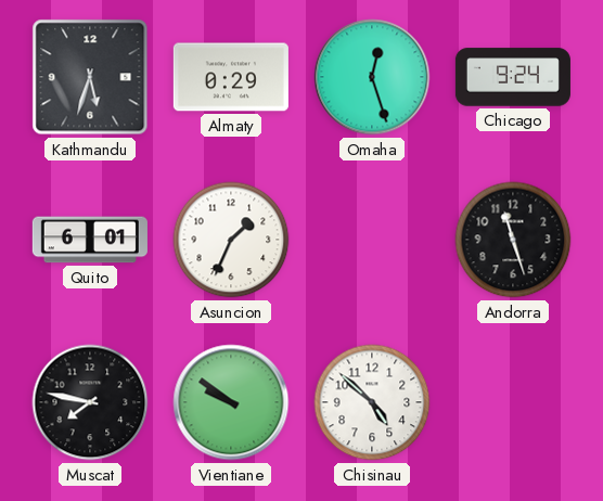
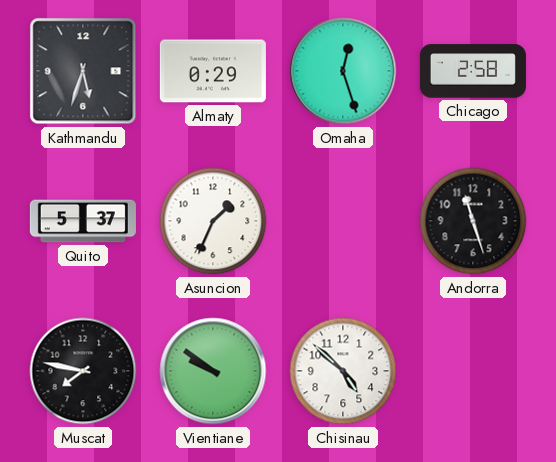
Chicago: 9:24 -> 2:58 (473, 71)
Quito: 6:01 -> 5:37 (83, 221)
